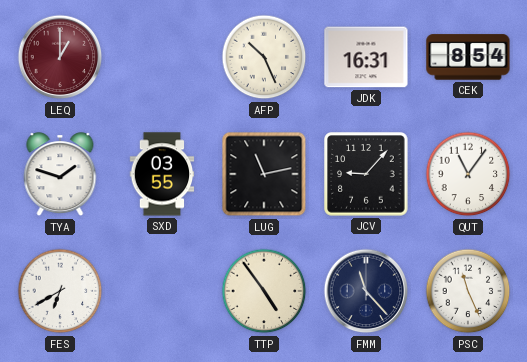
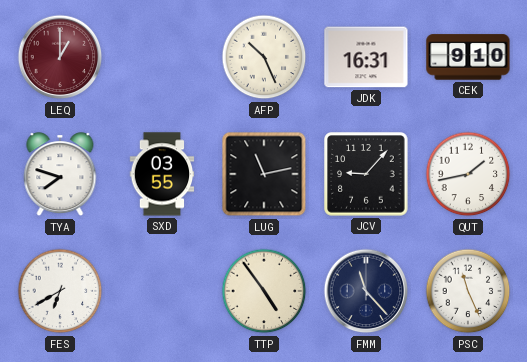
CEK: 8:54 -> 9:10 (468, 57)
TYA: 1:48 -> 7:48 (60, 175)
QUT: 11:06 -> 1:43 (468, 174)
